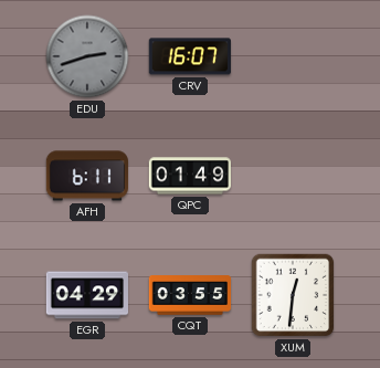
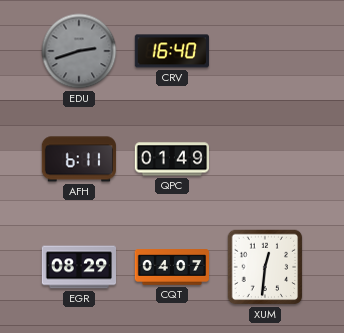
CRV: 16:07 -> 16:40 (172, 51)
EGR: 04:29 -> 08:29 (79, 267)
CQT: 03:55 -> 04:07 (171, 267)
